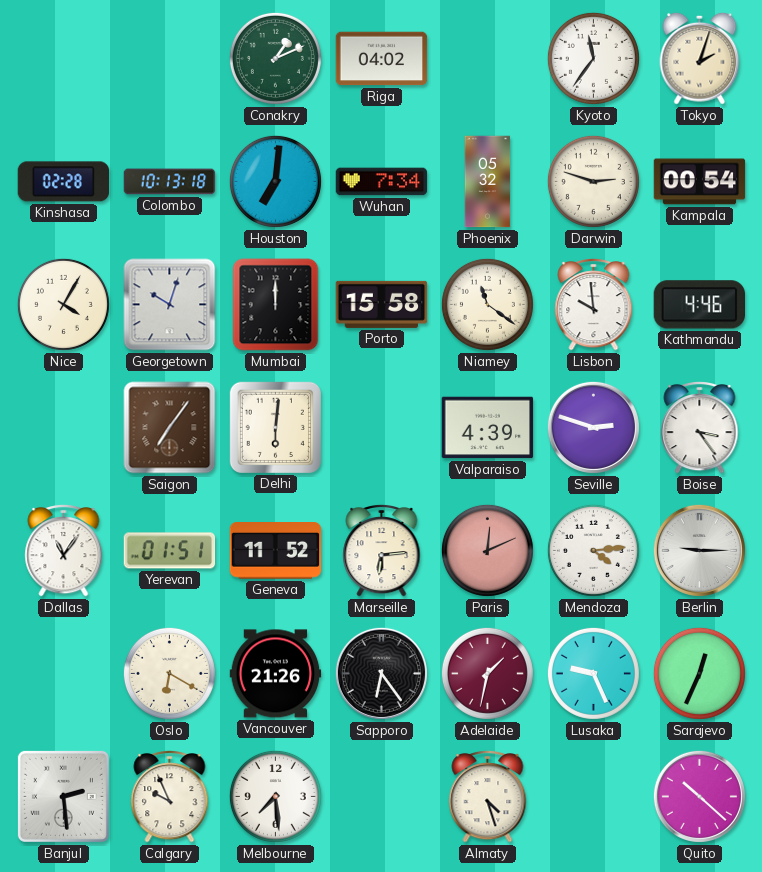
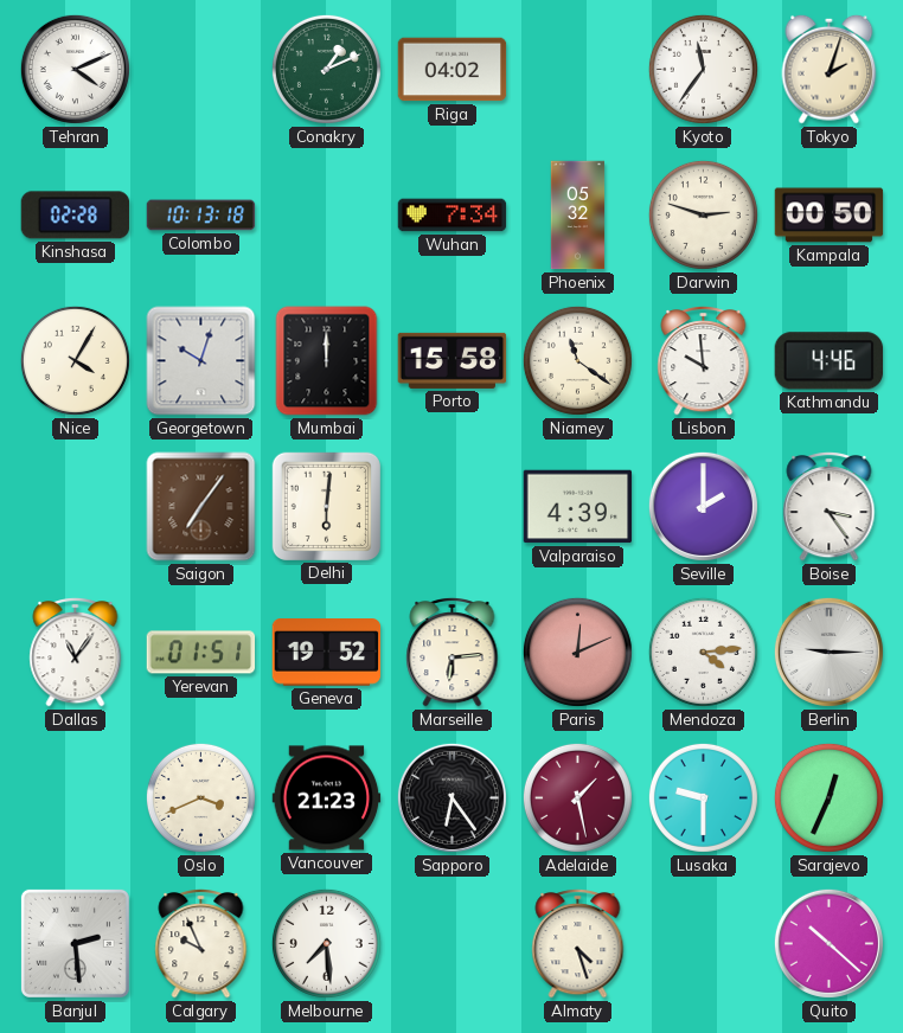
Tehran: none -> 4:11 (75, 69)
Houston: 7:01 -> none (275, 181)
Kampala: 00:54 -> 00:50 (830, 216)
Seville: 2:48 -> 2:00 (703, 506)
Geneva: 11:52 -> 19:52 (327, 653)
Oslo: 6:20 -> 3:41 (200, 797)
Vancouver: 21:26 -> 21:23 (327, 798)
Adelaide: 1:32 -> 1:28 (577, 797)
Lusaka: 9:26 -> 9:30 (703, 797)
